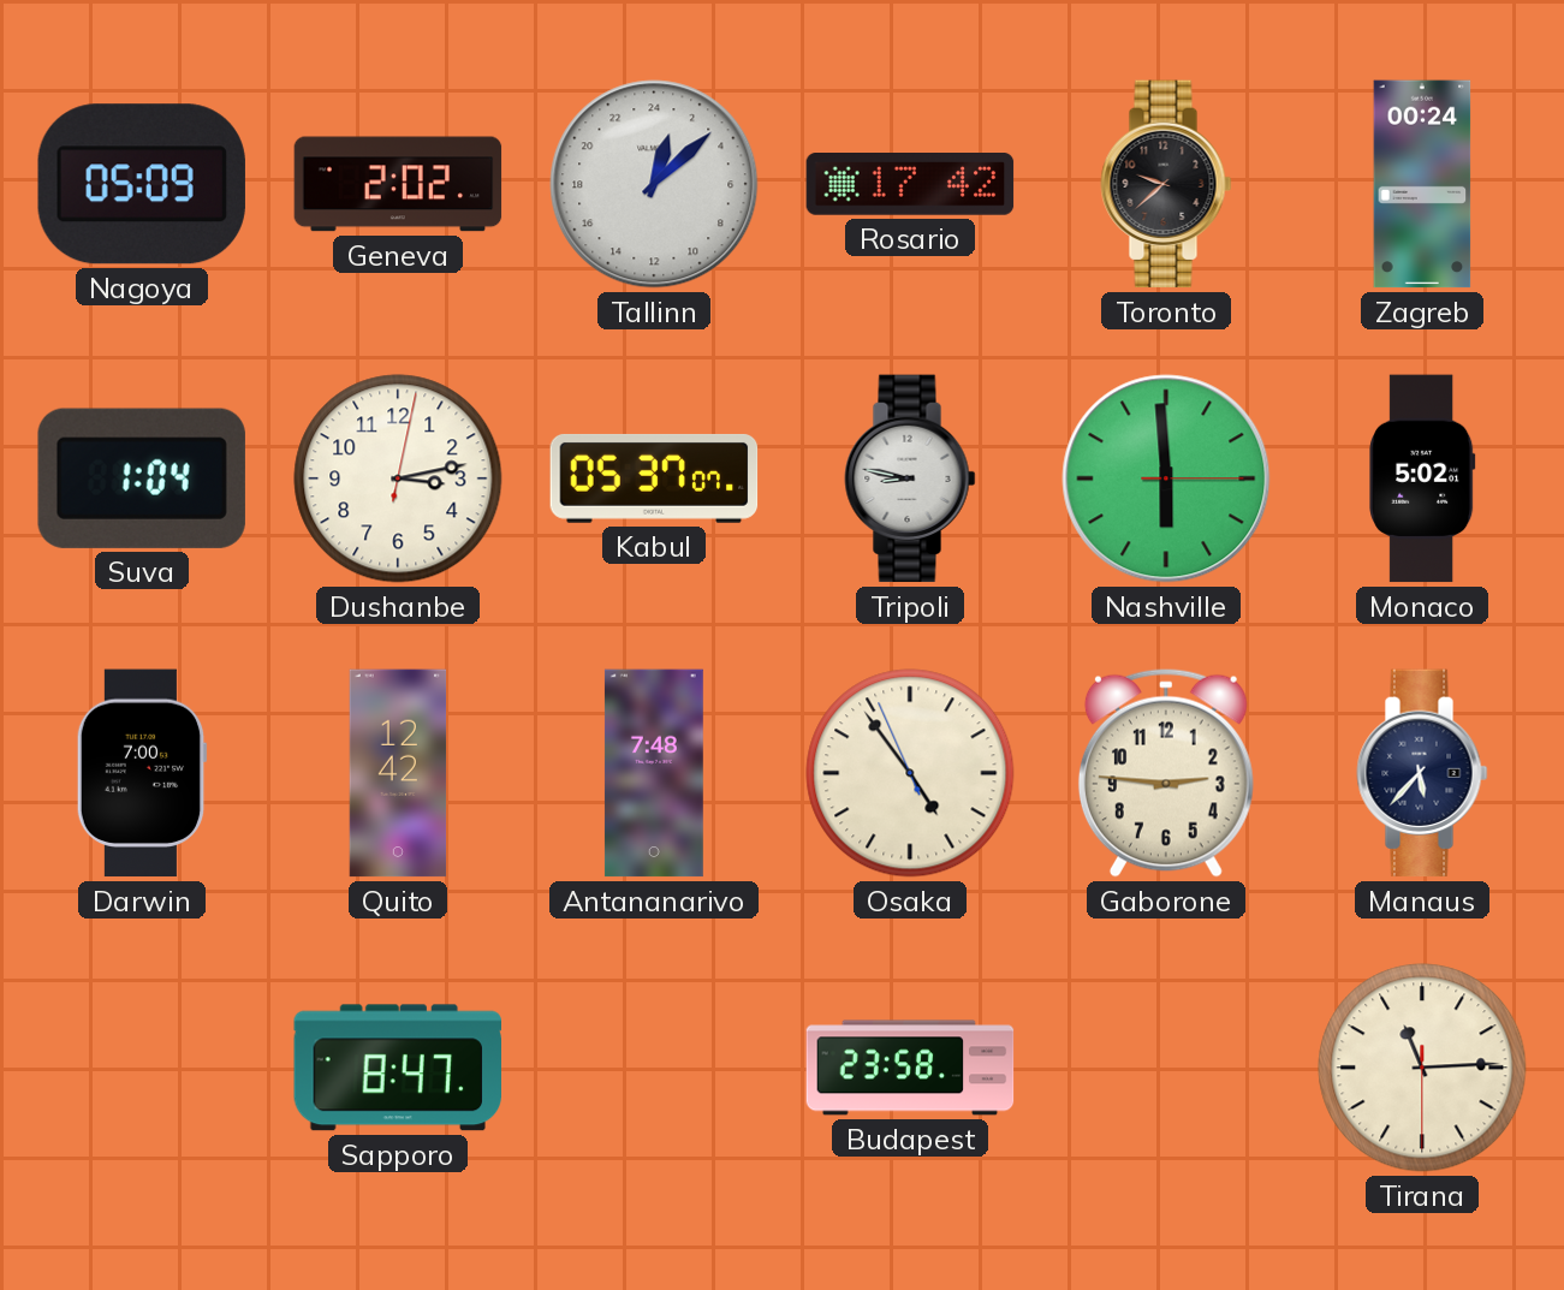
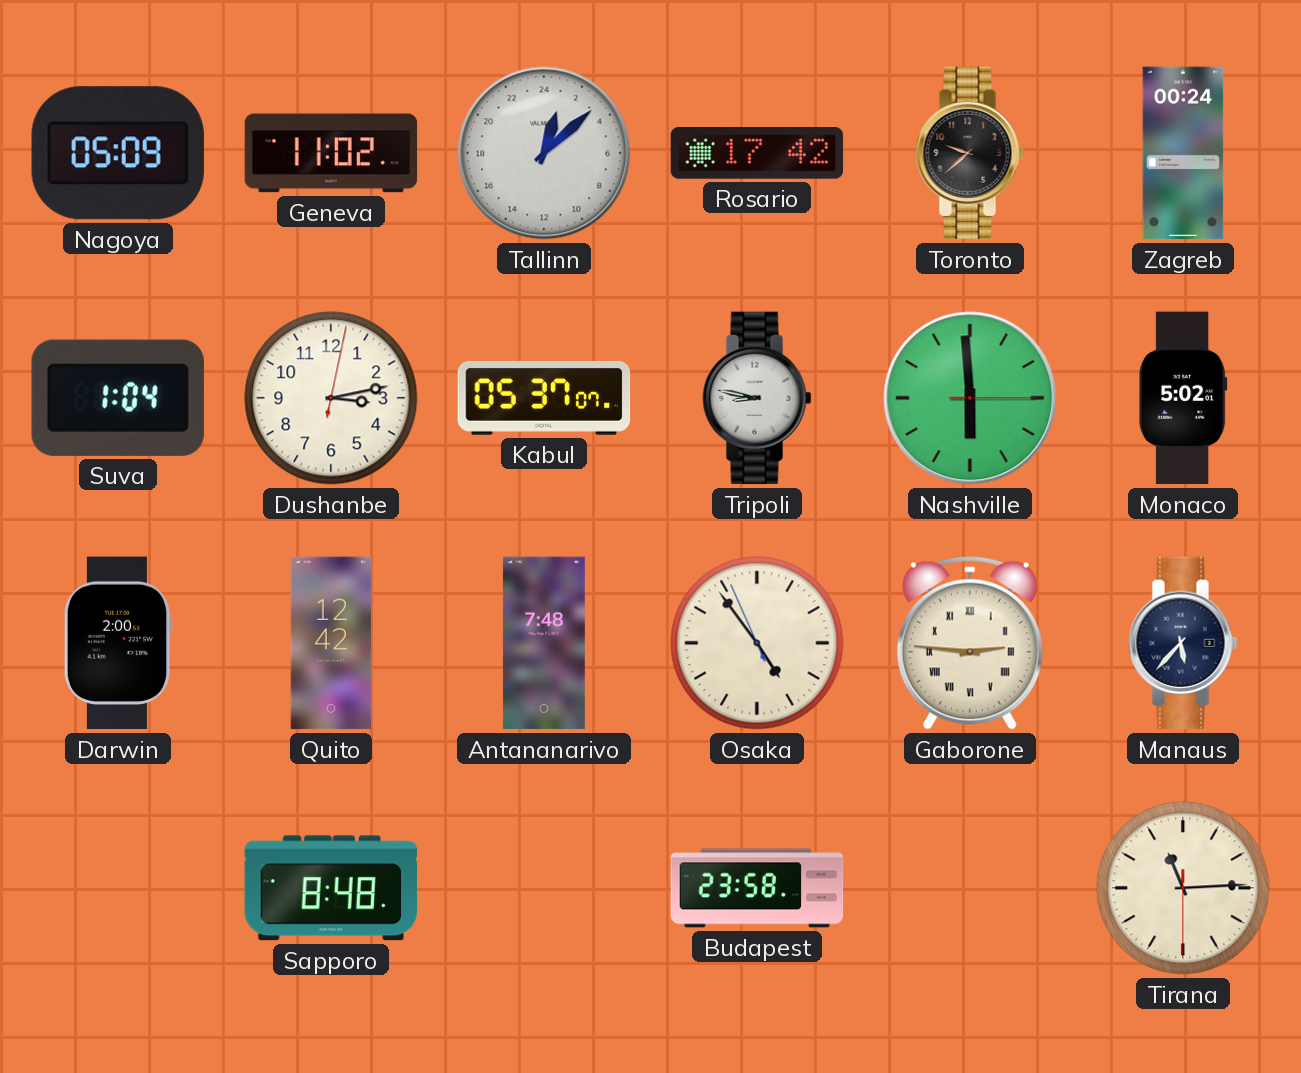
Geneva: 2:02 -> 11:02 (331, 153)
Darwin: 7:00 -> 2:00 (118, 643)
Gaborone numerals: Arabic -> Roman (970, 643)
Sapporo: 8:47 -> 8:48 (330, 888)
